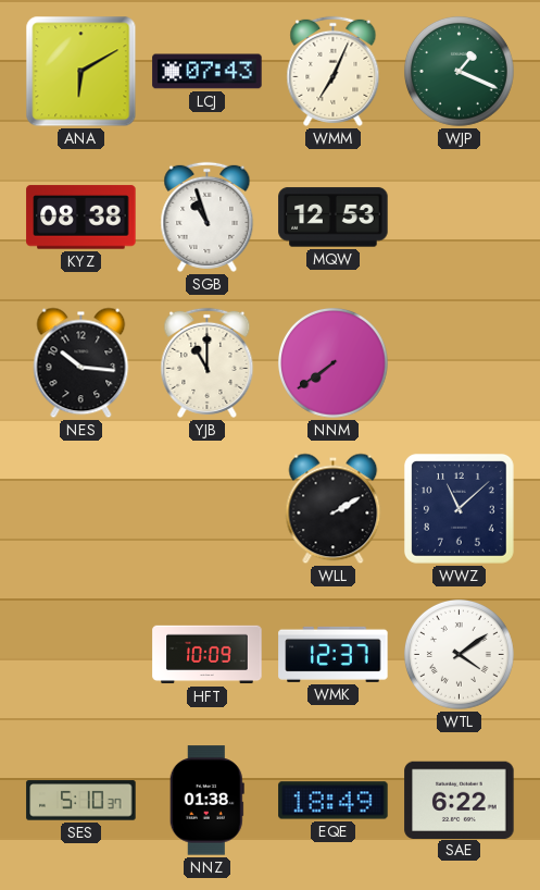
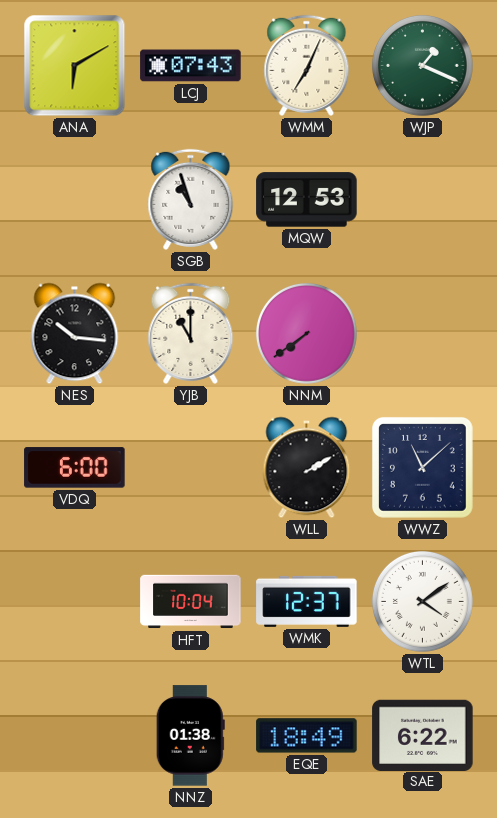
KYZ: 08:38 -> none (81, 218)
VDQ: none -> 6:00 (75, 468)
HFT: 10:09 -> 10:04 (191, 602)
SES: 5:10 -> none (81, 801)
